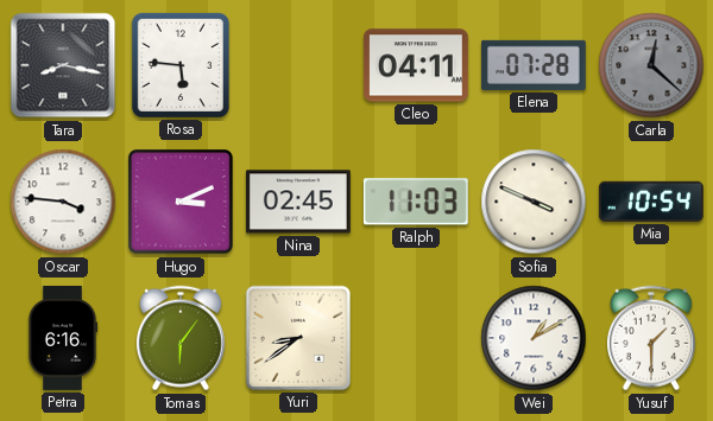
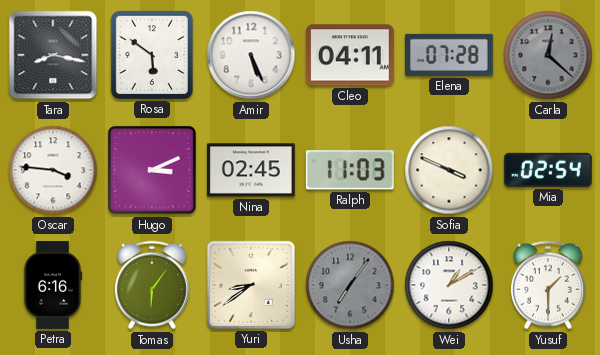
Rosa: 5:46 -> 5:51 (152, 55)
Amir: none -> 5:26 (251, 55)
Mia: 10:54 -> 02:54 (548, 170)
Usha: none -> 7:06 (350, 285)
